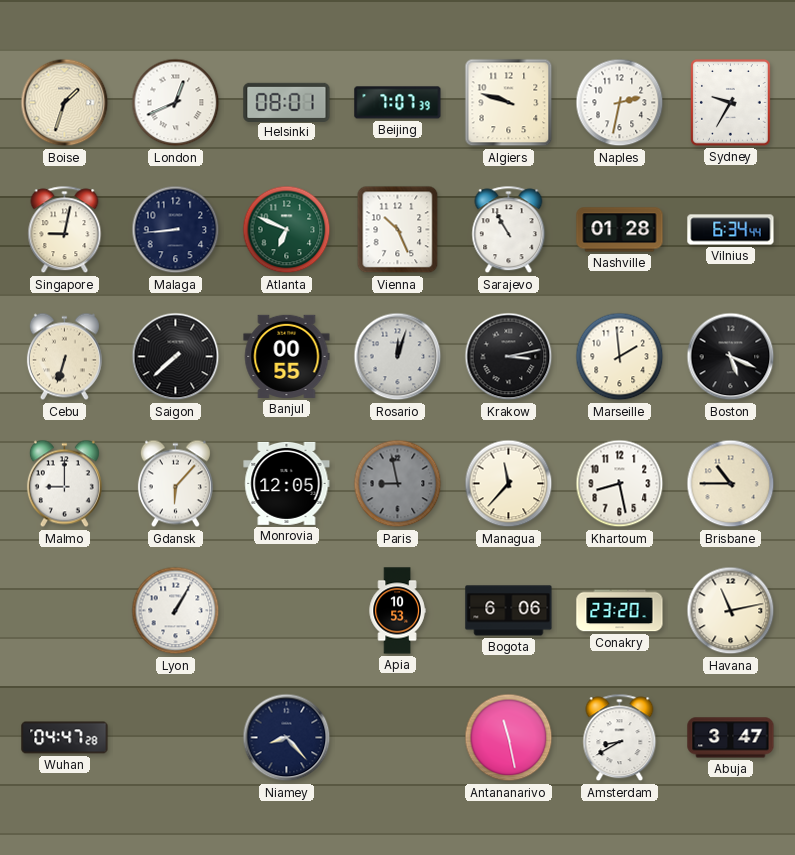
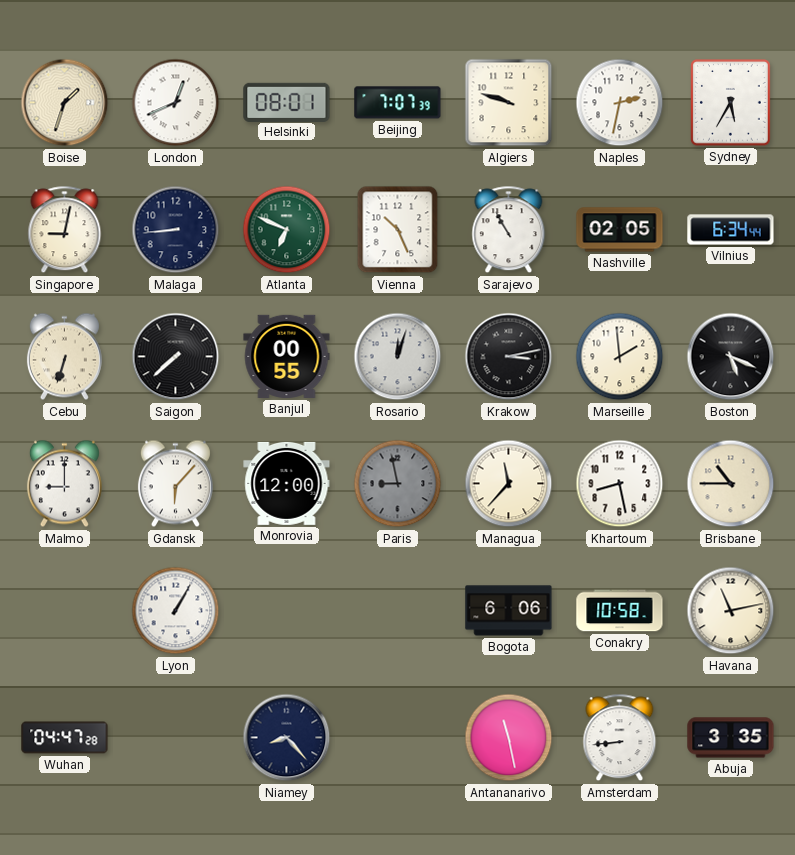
Sydney: 9:35 -> 5:35 (731, 103)
Nashville: 01:28 -> 02:05 (620, 230)
Monrovia: 12:05 -> 12:00 (287, 483)
Apia: 10:53 -> none (397, 611)
Conakry: 23:20 -> 10:58 (620, 611)
Amsterdam: 8:40 -> 8:44 (620, 738)
Abuja: 3:47 -> 3:35 (731, 738)
